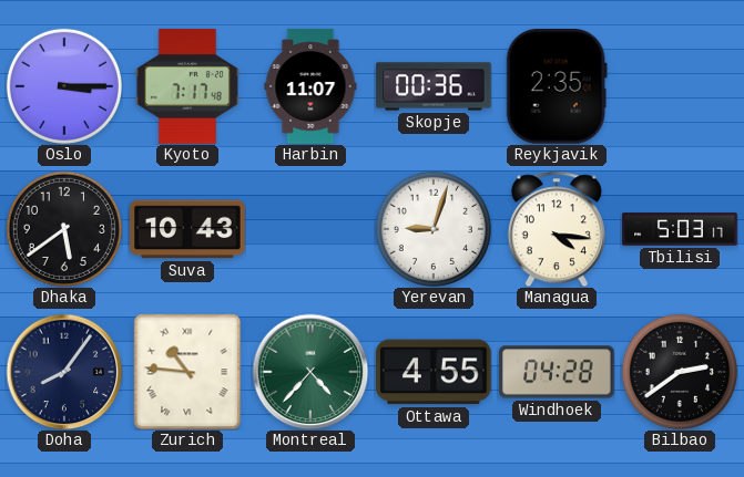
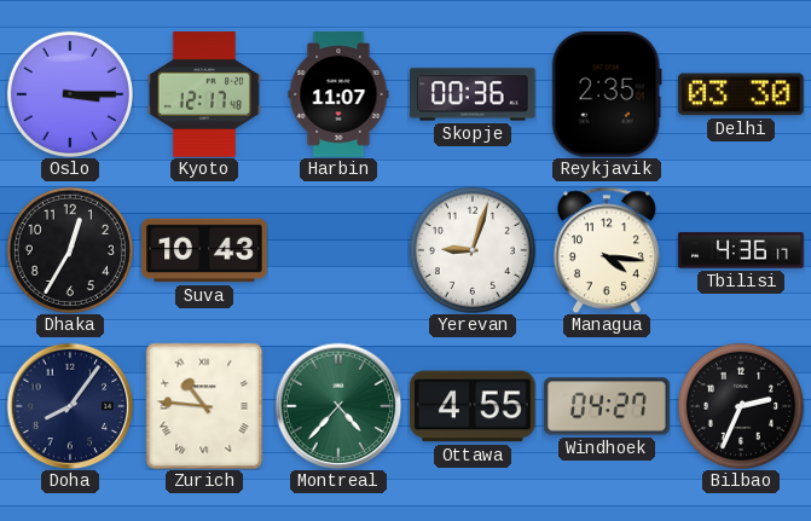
Kyoto: 7:17 -> 12:17 (204, 94)
Delhi: none -> 03:30 (741, 94)
Dhaka: 5:39 -> 12:35 (70, 250)
Tbilisi: 5:03 -> 4:36 (741, 250)
Windhoek: 04:28 -> 04:27 (607, 406)
Bilbao: 2:39 -> 2:34 (741, 406)
